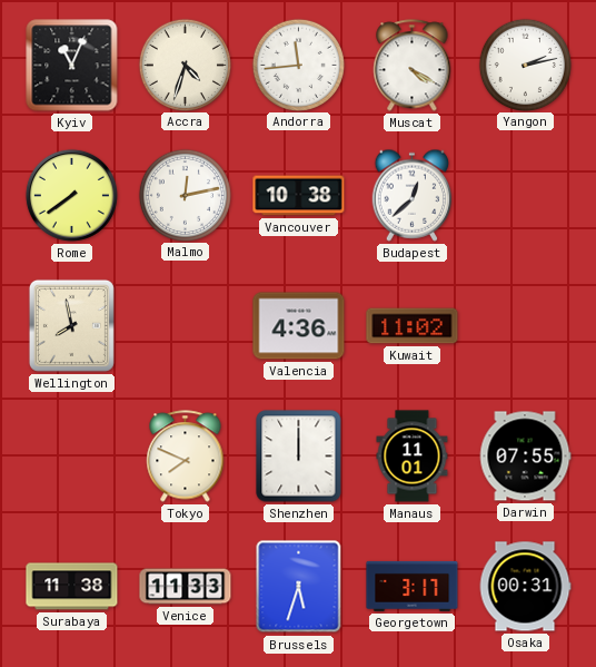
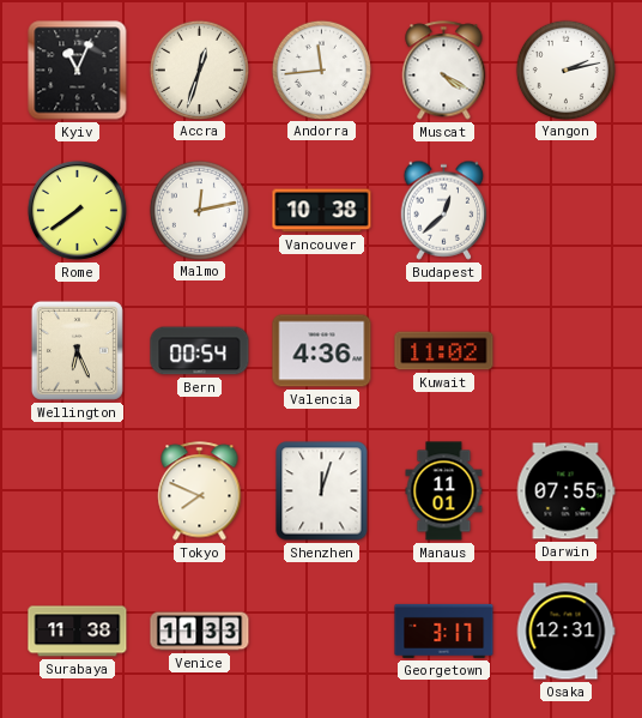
Accra: 4:33 -> 12:33 (199, 70)
Wellington: 7:58 -> 6:26 (77, 350)
Bern: none -> 00:54 (200, 351)
Shenzhen: 12:00 -> 12:03 (322, 491)
Brussels: 5:33 -> none (299, 587)
Osaka: 00:31 -> 12:31 (565, 632)
